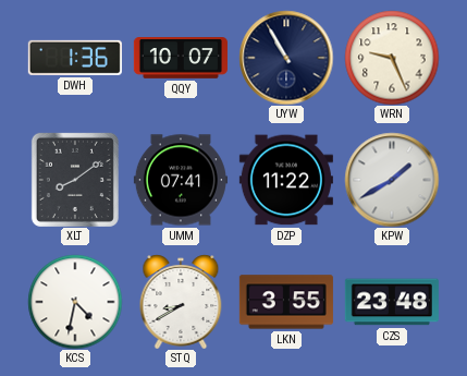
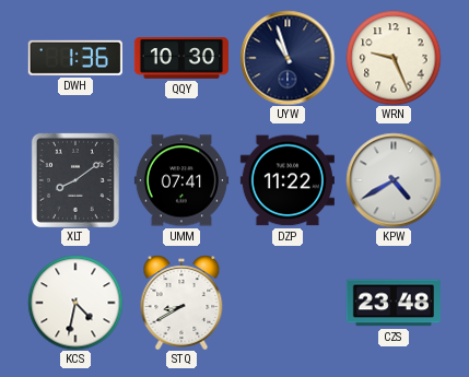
QQY: 10:07 -> 10:30 (181, 58)
UYW: 10:55 -> 10:57 (288, 58)
KPW: 1:40 -> 4:40 (394, 180)
LKN: 3:55 -> none (286, 302)
